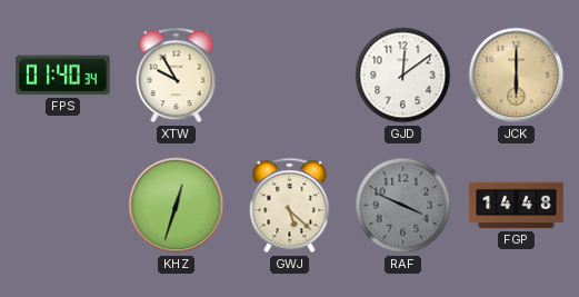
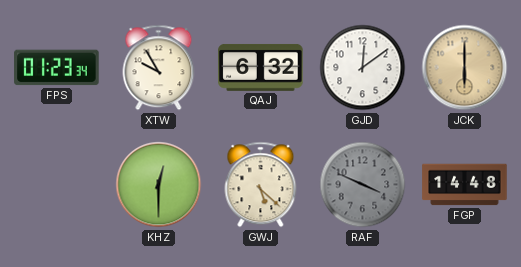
FPS: 01:40 -> 01:23 (57, 68)
QAJ: none -> 6:32 (261, 67)
KHZ: 12:33 -> 12:30 (159, 185)
